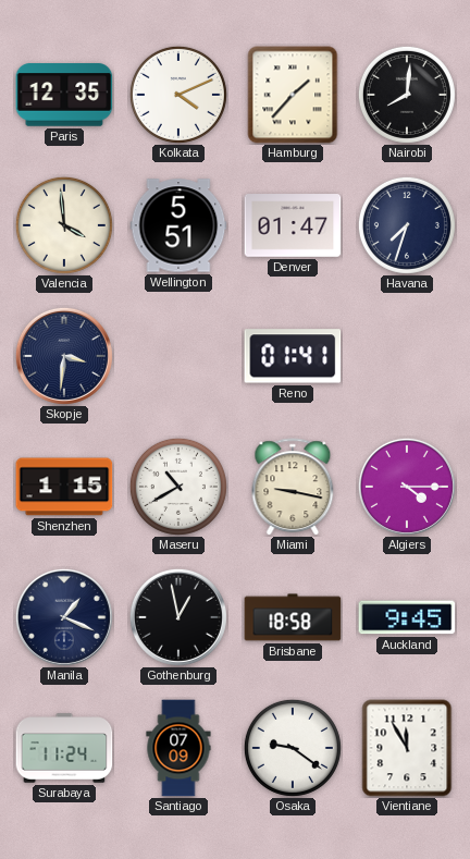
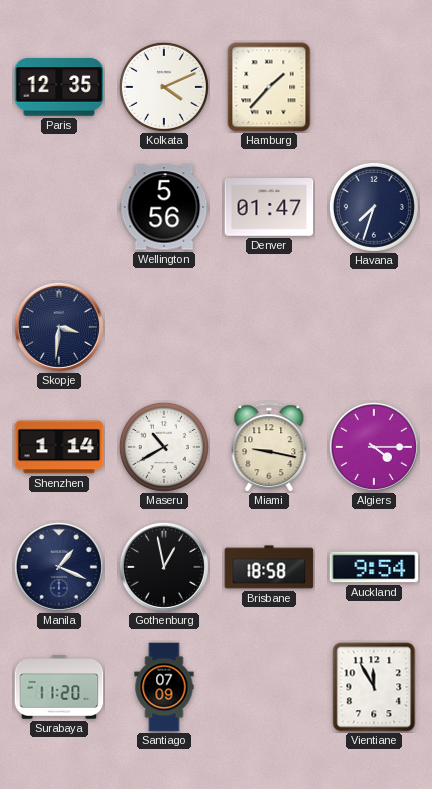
Nairobi: 8:01 -> none (407, 95)
Valencia: 3:59 -> none (64, 225)
Wellington: 5:51 -> 5:56 (164, 207)
Reno: 01:41 -> none (293, 356)
Shenzhen: 1:15 -> 1:14 (59, 447)
Auckland: 9:45 -> 9:54 (374, 567)
Surabaya: 11:24 -> 11:20 (59, 687)
Osaka: 9:21 -> none (293, 748)
